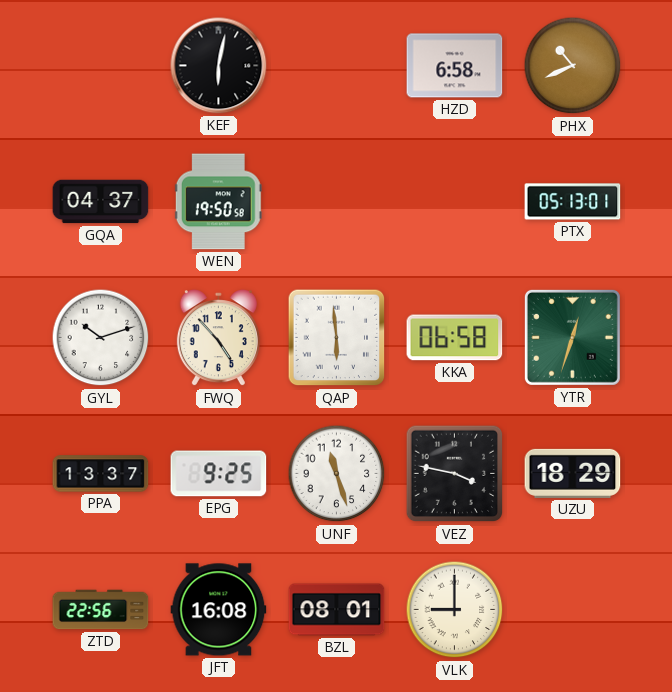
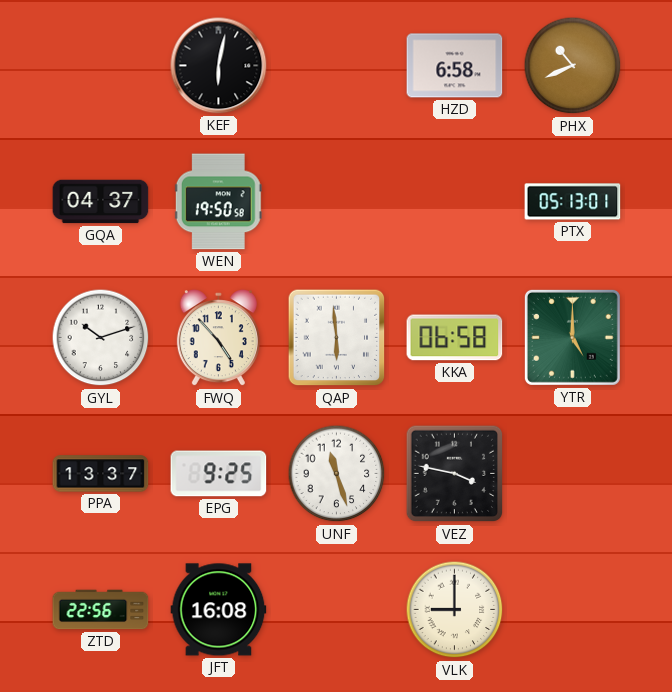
YTR: 12:33 -> 5:00 (572, 337)
UZU: 18:29 -> none (573, 473)
BZL: 08:01 -> none (337, 610)
